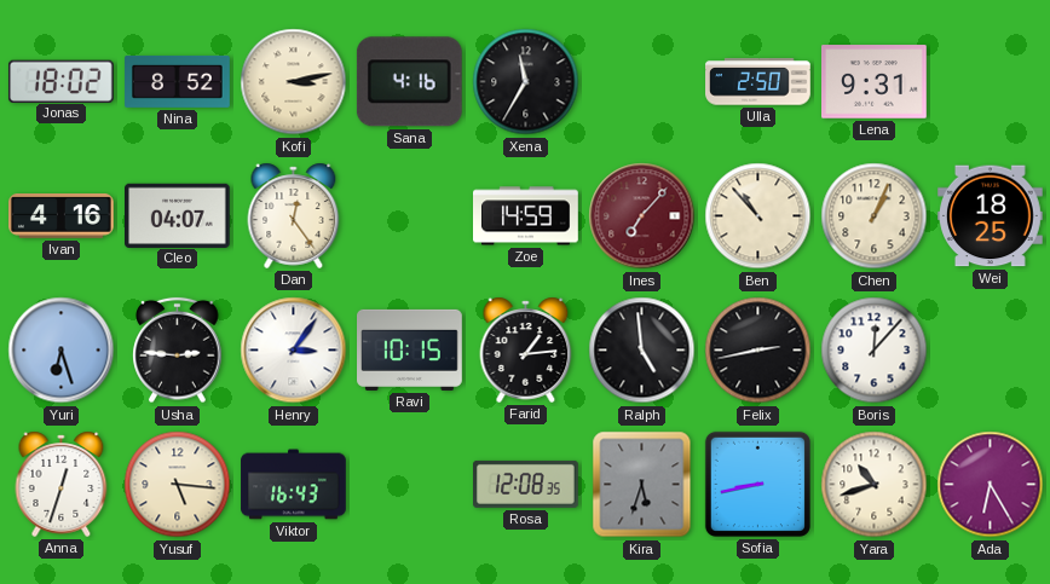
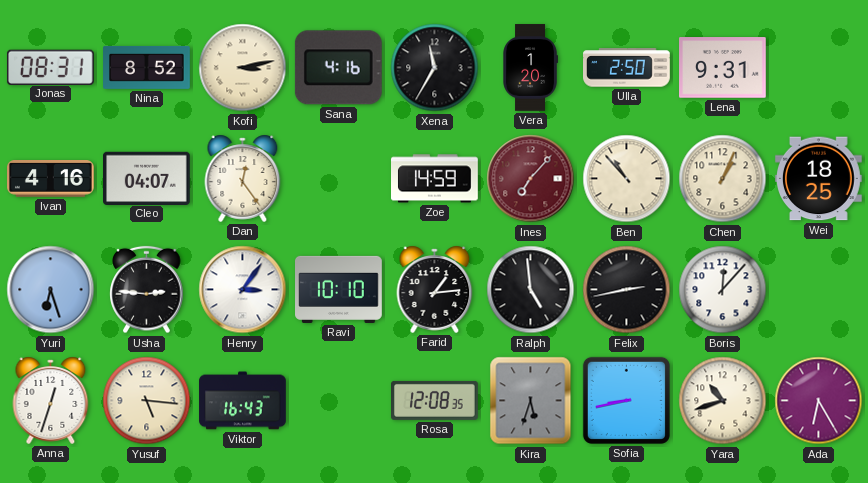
Jonas: 18:02 -> 08:31 (50, 67)
Vera: none -> 1:20 (530, 68)
Ravi: 10:15 -> 10:10 (339, 289)
